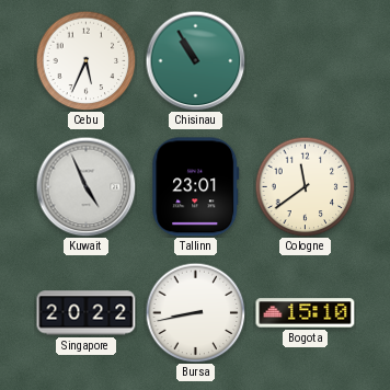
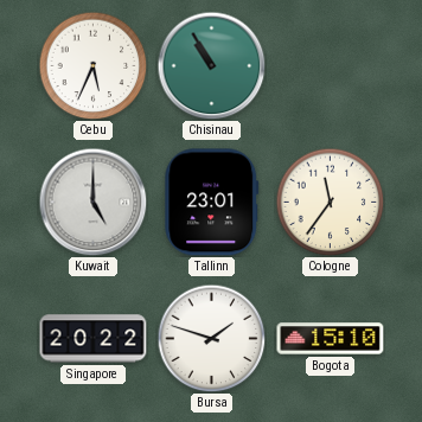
Kuwait: 4:56 -> 5:00 (92, 202)
Cologne: 11:39 -> 11:36 (330, 202)
Bursa: 8:43 -> 1:48 (211, 338)
